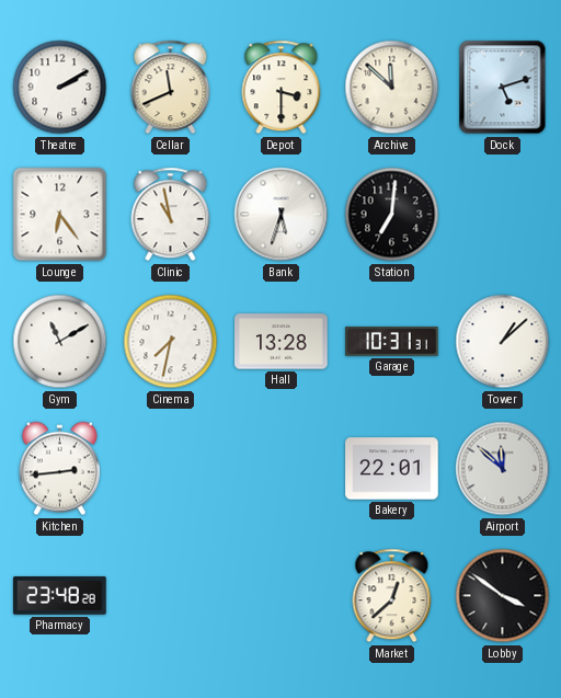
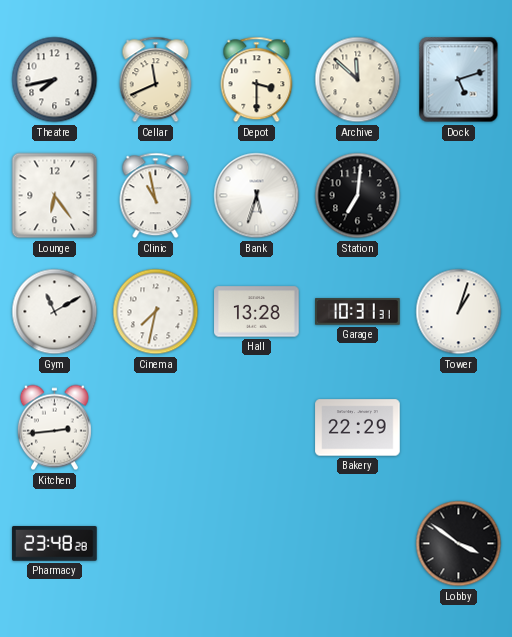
Theatre: 2:10 -> 7:43 (55, 80)
Tower: 1:08 -> 1:03 (459, 312)
Bakery: 22:01 -> 22:29 (358, 428)
Airport: 11:52 -> none (503, 469)
Market: 12:38 -> none (392, 596)
